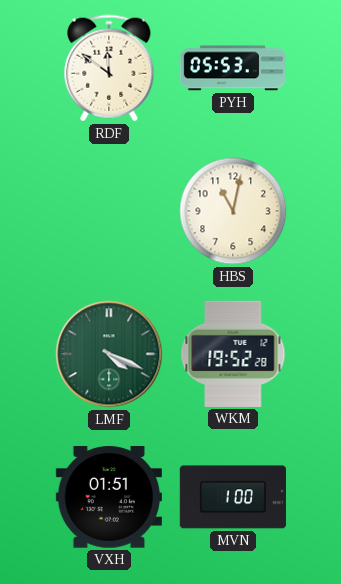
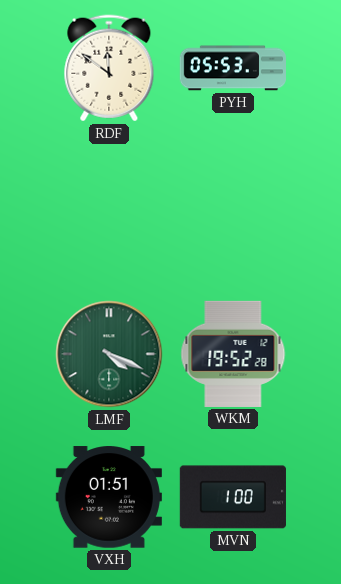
HBS: 11:02 -> none (233, 211)
